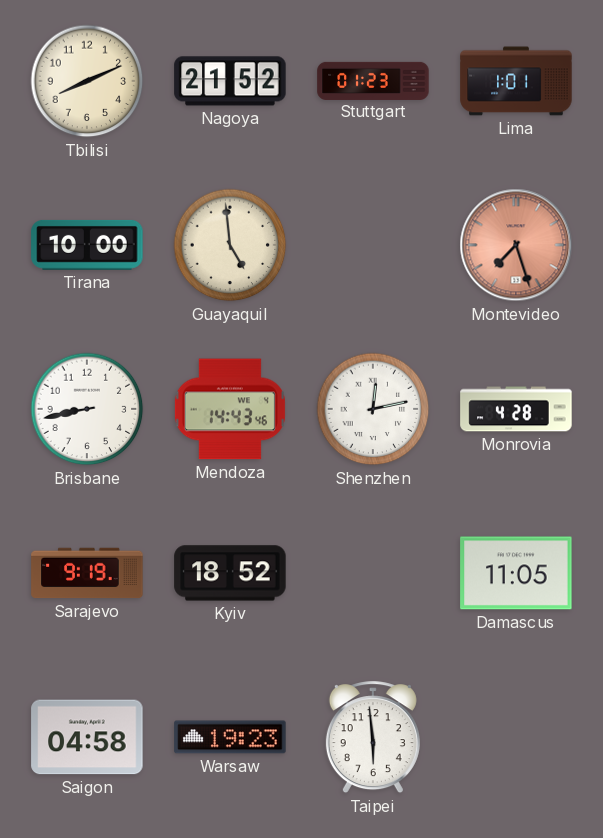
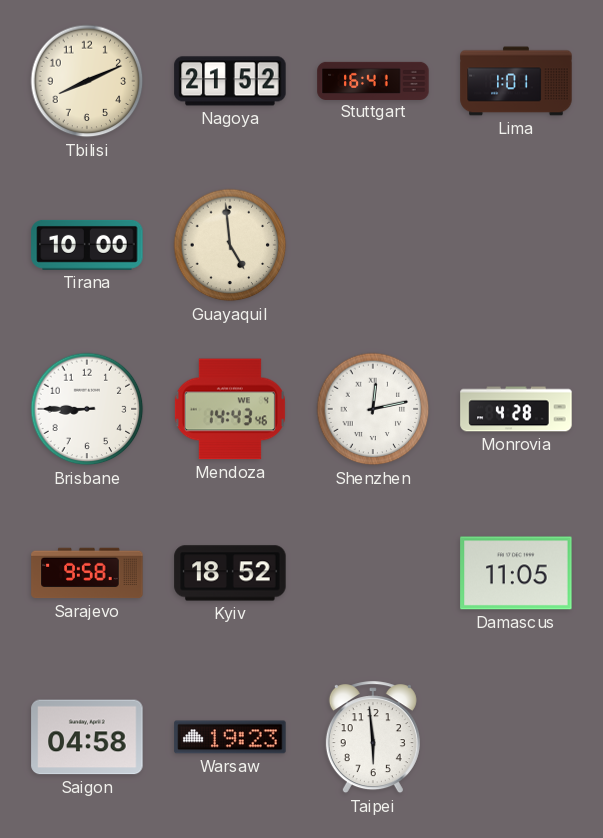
Stuttgart: 01:23 -> 16:41 (373, 80)
Montevideo: 7:27 -> none (516, 245)
Brisbane: 8:43 -> 8:45 (87, 409)
Sarajevo: 9:19 -> 9:58 (87, 573)
